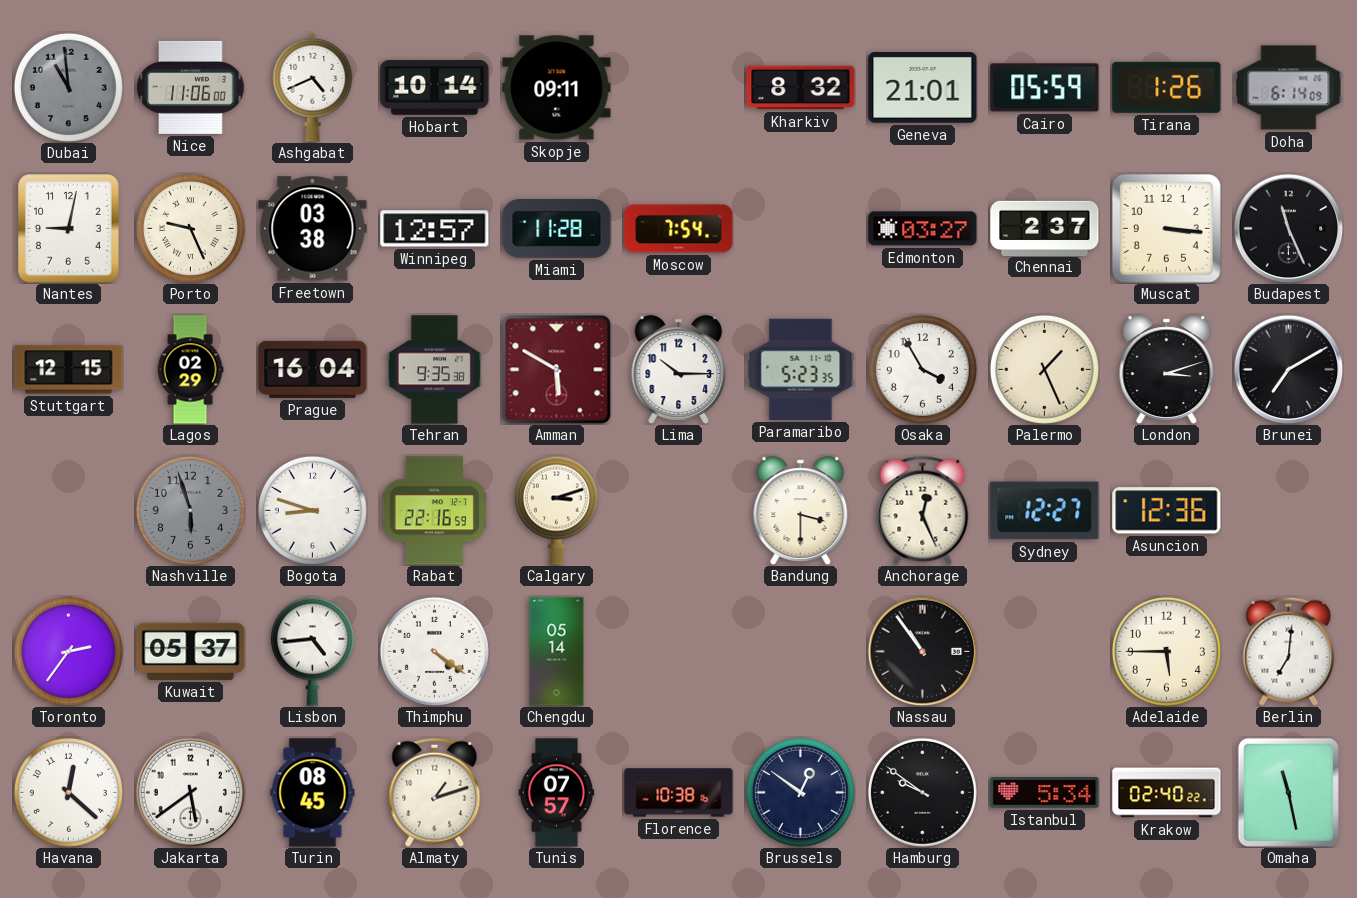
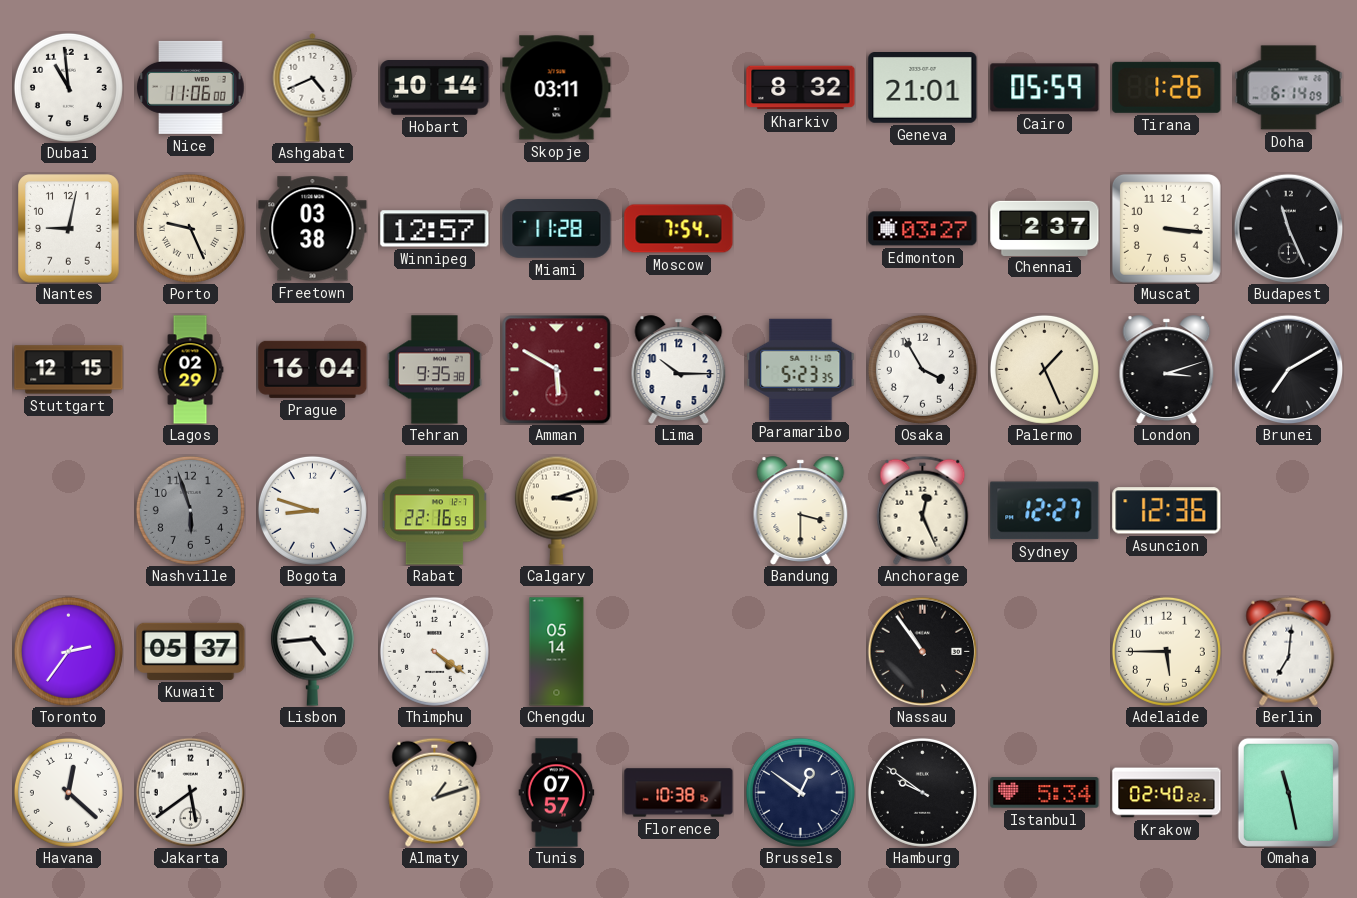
Dubai dial: grey -> white (68, 87)
Skopje: 09:11 -> 03:11 (557, 88)
Turin: 08:45 -> none (313, 793)
